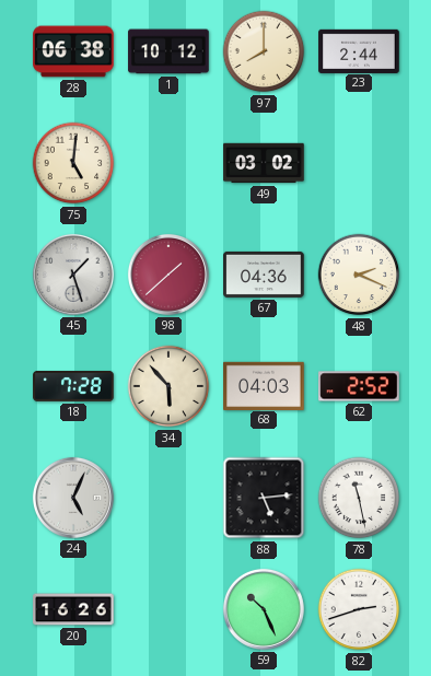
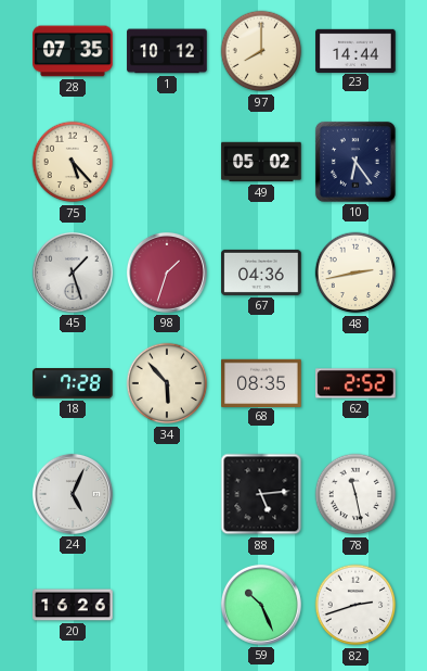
28: 06:38 -> 07:35 (73, 51)
23: 2:44 -> 14:44 (355, 50)
75: 5:01 -> 5:23 (73, 162)
49: 03:02 -> 05:02 (261, 162)
10: none -> 6:24 (355, 162)
98: 1:38 -> 1:33 (167, 273)
48: 2:19 -> 2:43 (355, 273)
68: 04:03 -> 08:35 (261, 382)
